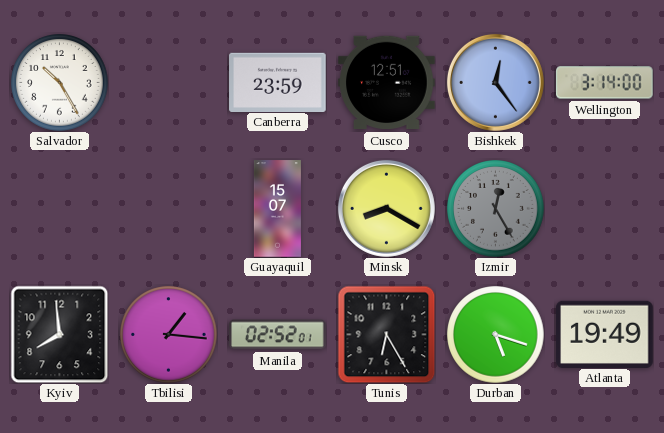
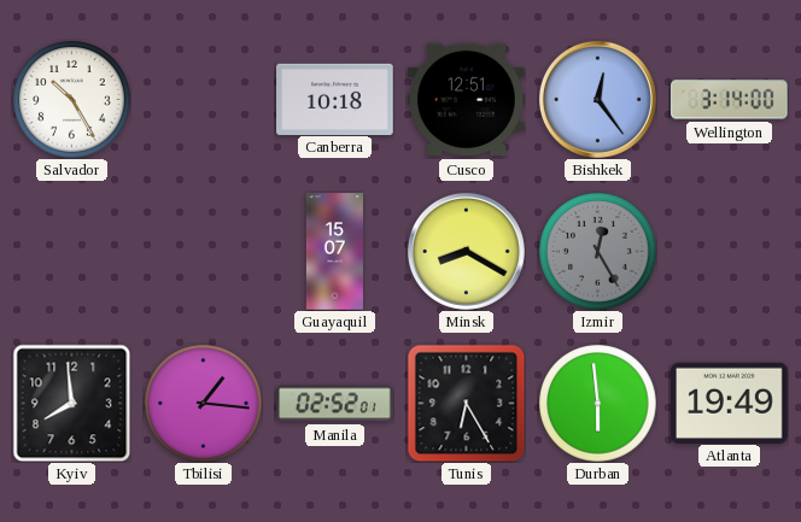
Canberra: 23:59 -> 10:18 (335, 99)
Durban: 5:18 -> 5:59 (598, 404)
